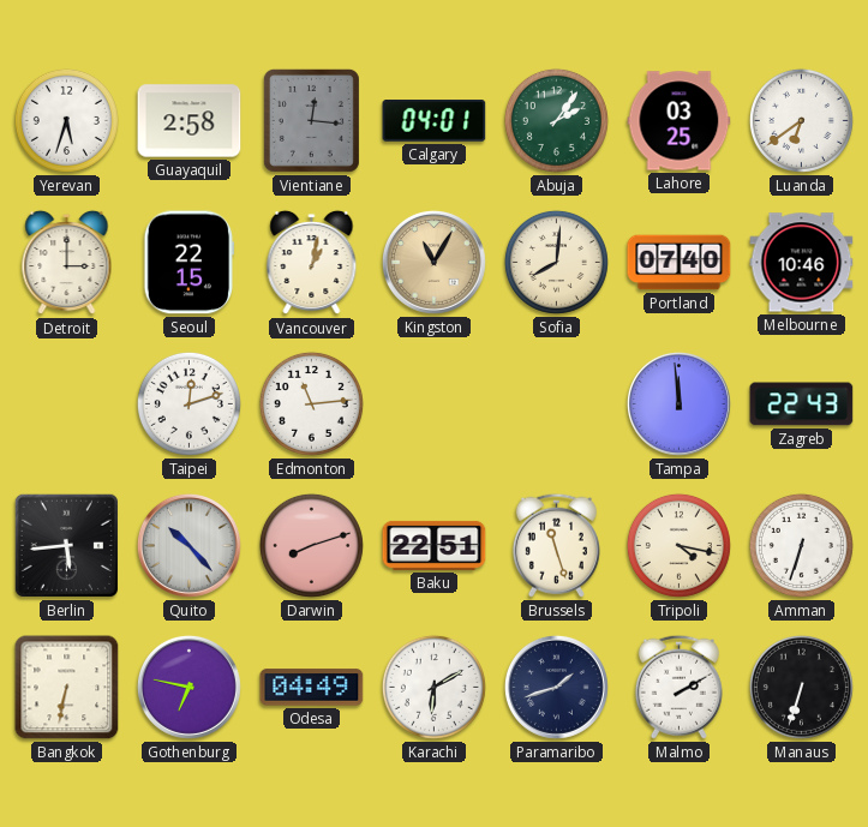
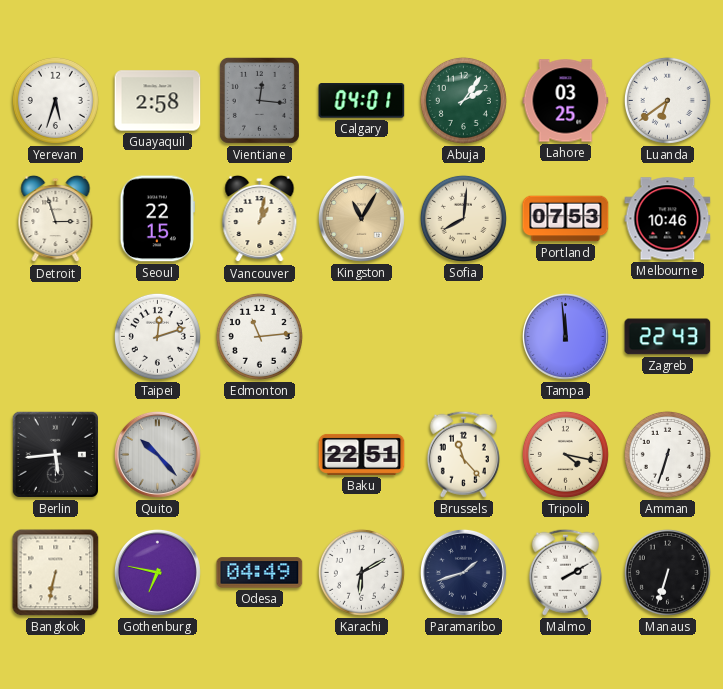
Detroit: 3:00 -> 2:57 (56, 219)
Portland: 07:40 -> 07:53 (566, 219)
Darwin: 8:12 -> none (311, 545)
Brussels: 11:27 -> 11:23 (463, 454)
